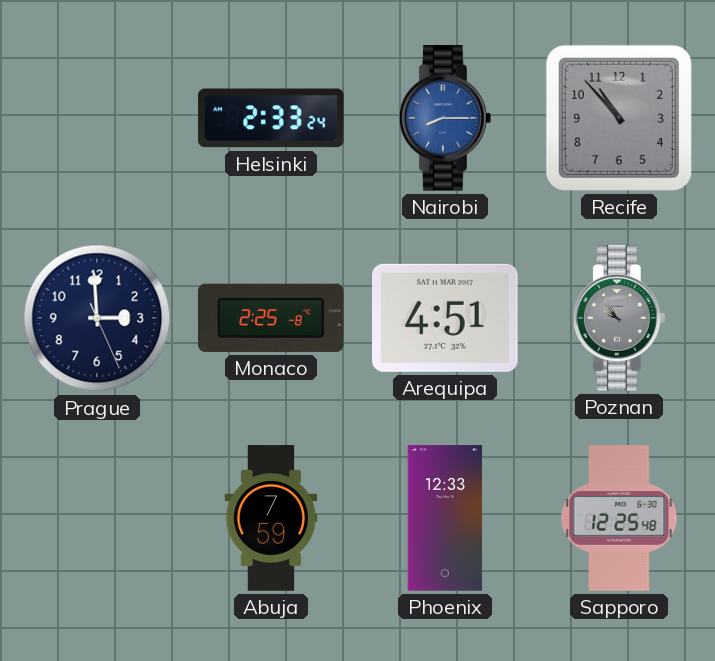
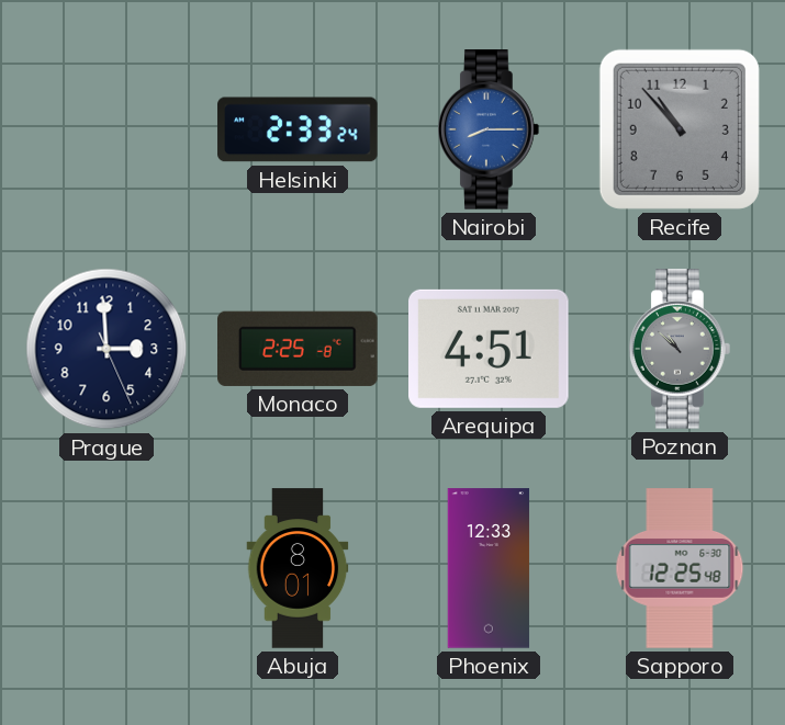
Poznan: 9:54 -> 10:52 (681, 349)
Abuja: 7:59 -> 8:01 (298, 568)
